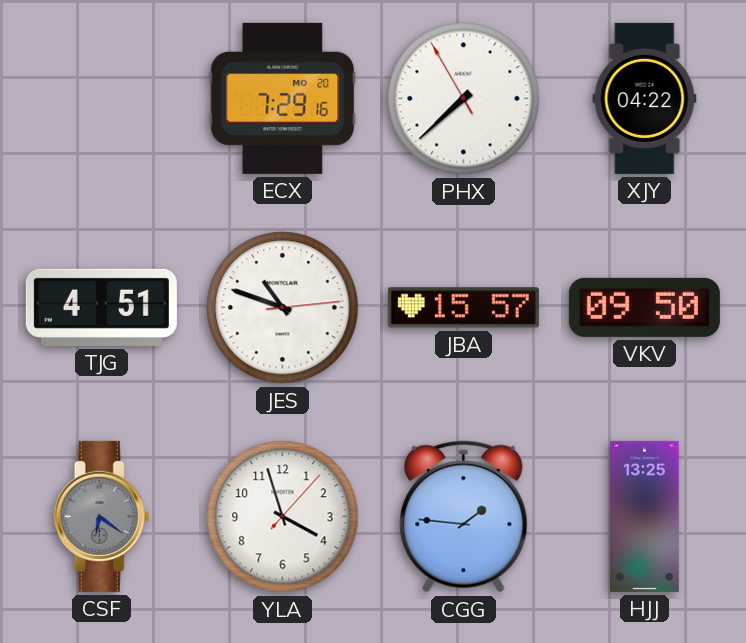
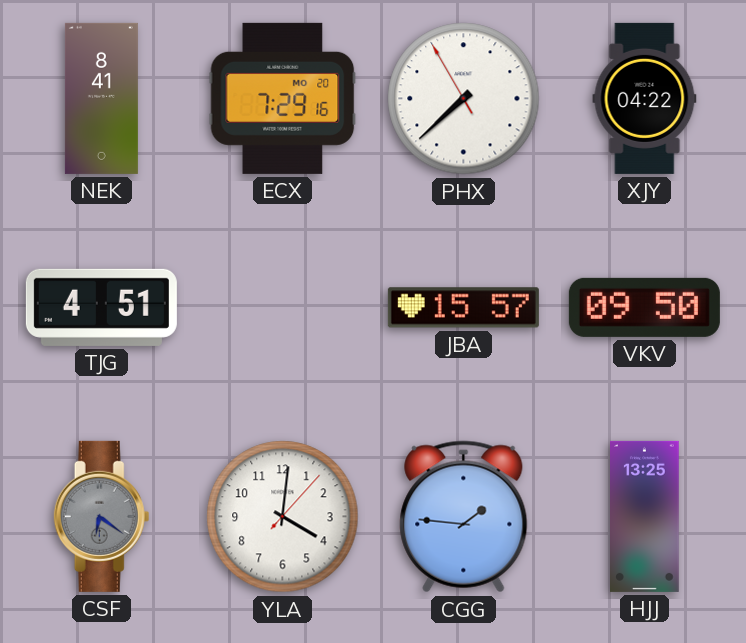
NEK: none -> 8:41 (101, 98)
JES: 10:48 -> none (283, 308)
YLA: 3:57 -> 4:01 (283, 517)
